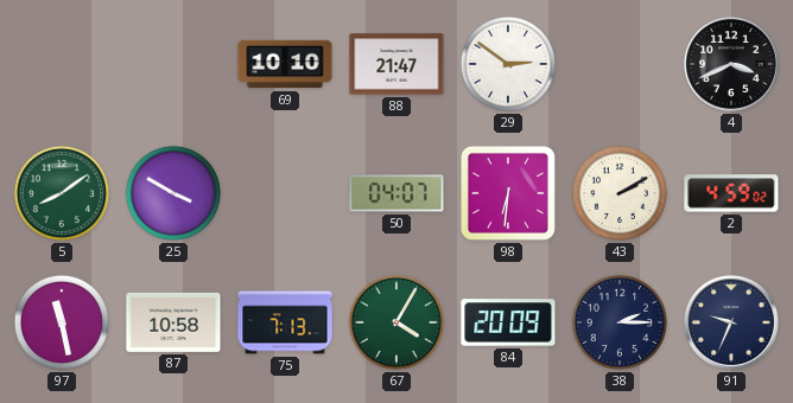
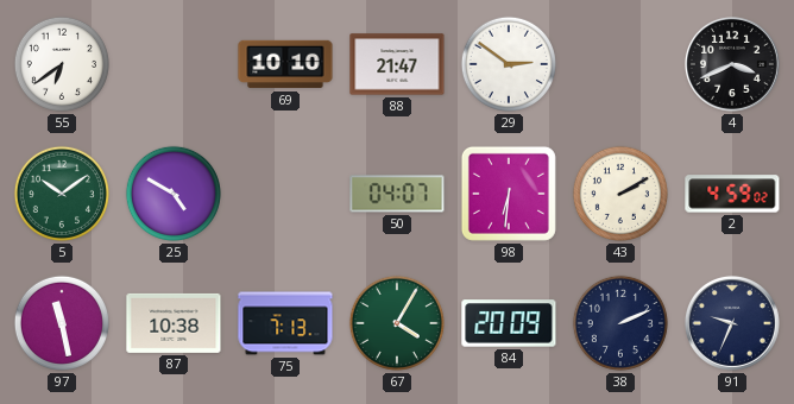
55: none -> 6:39 (62, 64)
5: 8:09 -> 10:09 (62, 194)
25: 3:50 -> 4:50 (174, 194)
87: 10:58 -> 10:38 (174, 323)
38: 2:15 -> 2:11 (620, 323)
